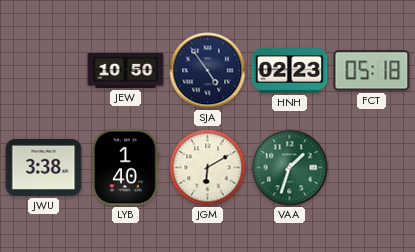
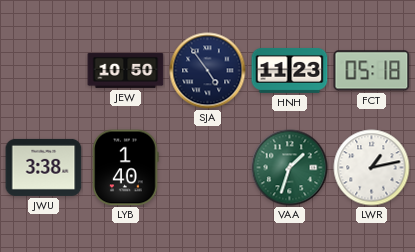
HNH: 02:23 -> 11:23 (290, 70)
JGM: 6:10 -> none (208, 168)
LWR: none -> 1:13 (372, 168)
